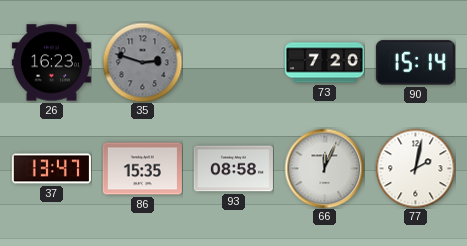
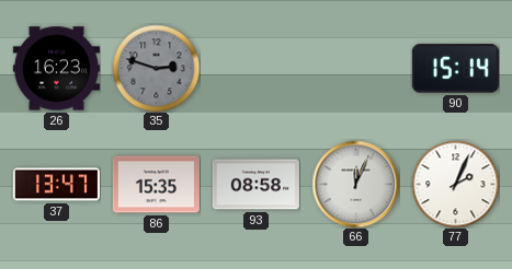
73: 7:20 -> none (324, 63)
77: 2:02 -> 2:04 (455, 184)
